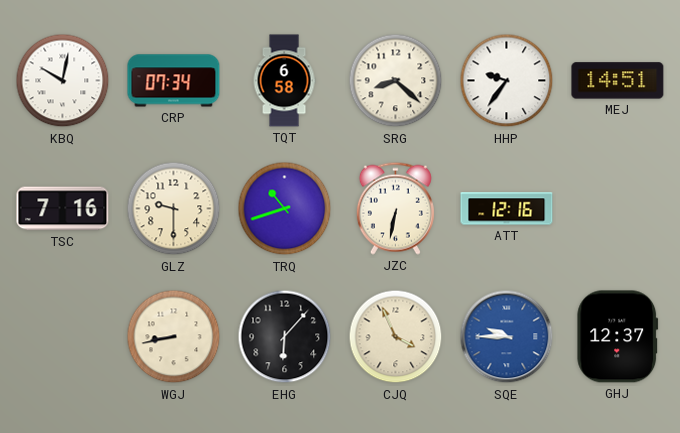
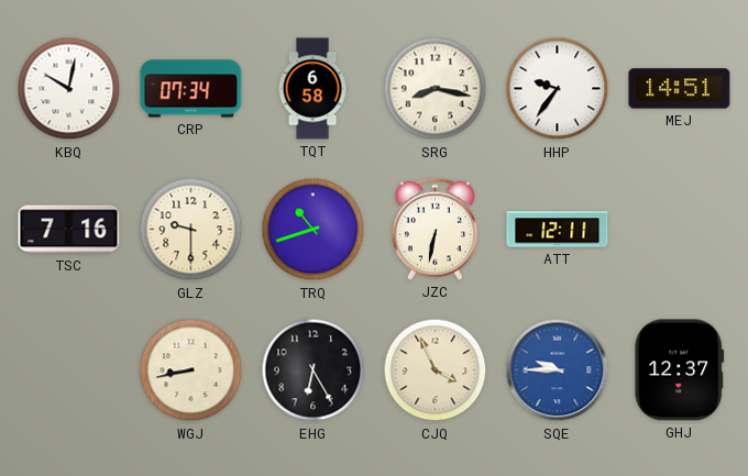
SRG: 8:22 -> 8:17 (436, 89)
ATT: 12:16 -> 12:11 (558, 230)
EHG: 6:07 -> 6:25 (313, 370)
